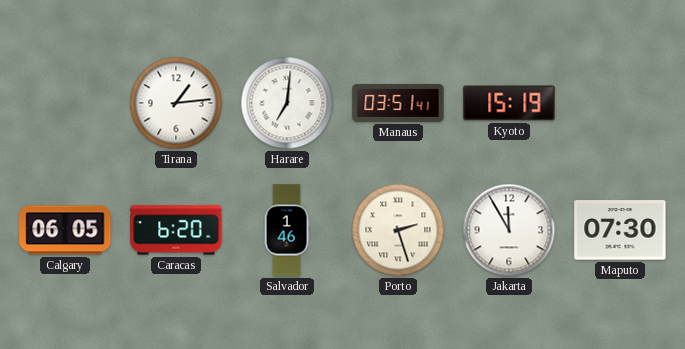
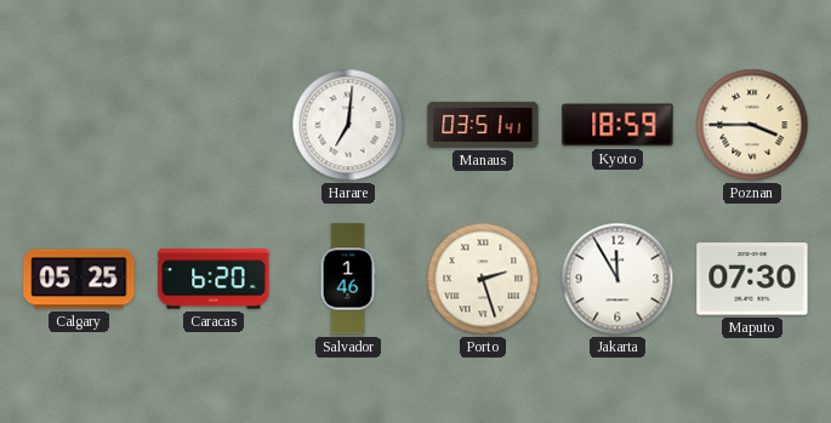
Tirana: 1:14 -> none (176, 103)
Kyoto: 15:19 -> 18:59 (617, 125)
Poznan: none -> 3:45 (752, 125)
Calgary: 06:05 -> 05:25 (79, 279)
